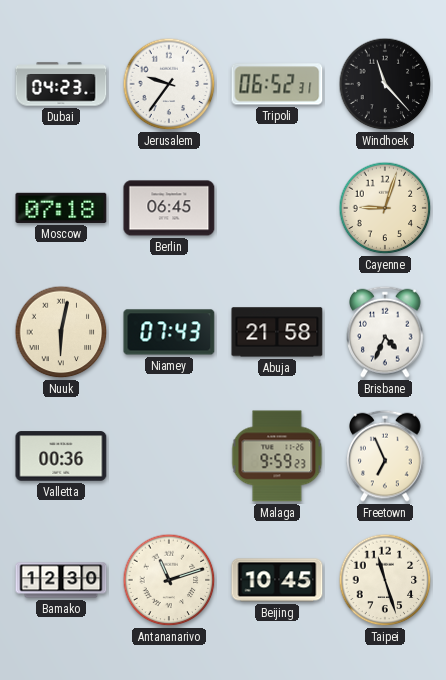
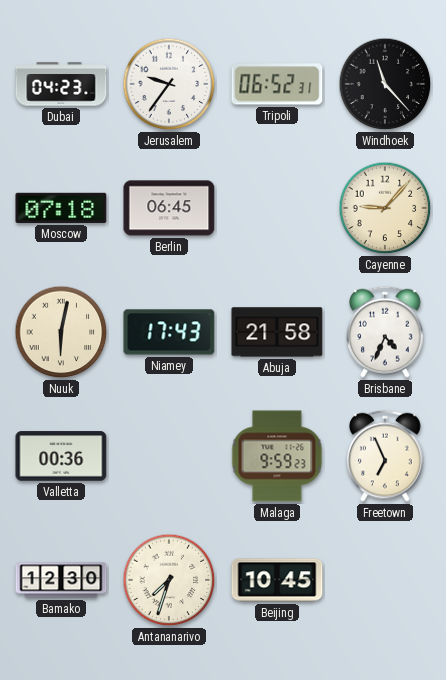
Cayenne: 9:03 -> 9:07 (385, 208)
Niamey: 07:43 -> 17:43 (169, 332)
Antananarivo: 11:12 -> 7:33 (169, 580)
Taipei: 11:27 -> none (385, 580)
